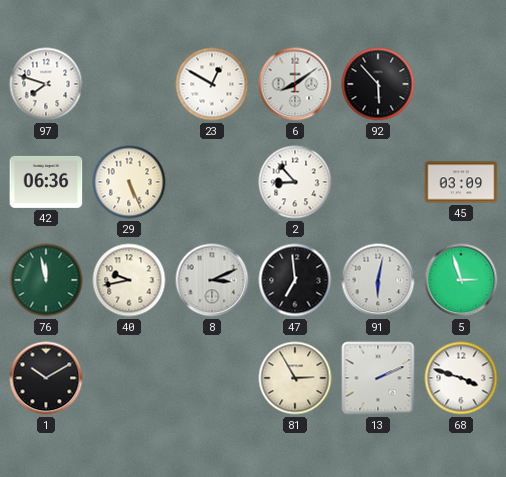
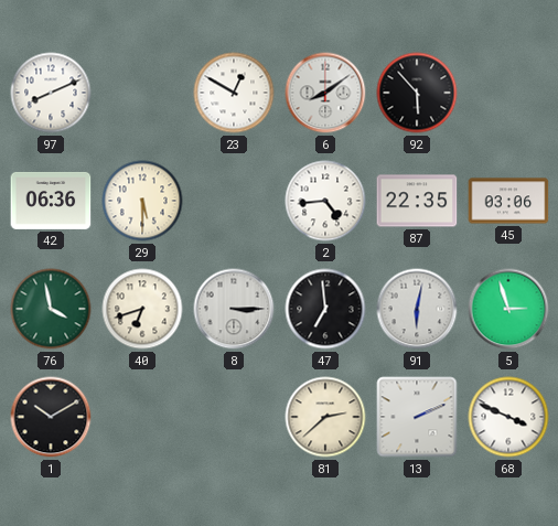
97: 7:48 -> 8:11 (51, 93)
29: 5:26 -> 5:30 (142, 201)
2: 8:53 -> 4:44 (325, 201)
87: none -> 22:35 (417, 201)
45: 03:09 -> 03:06 (508, 201)
76: 11:58 -> 3:58 (51, 309)
40: 9:43 -> 6:42 (142, 309)
8: 3:11 -> 3:15 (234, 309)
81: 2:55 -> 2:38 (325, 417)
68: 3:48 -> 3:49 (508, 417)
